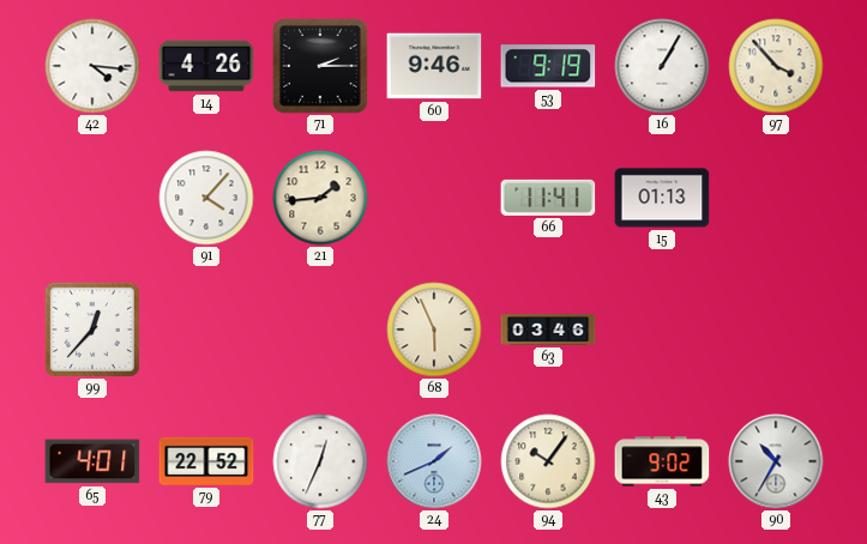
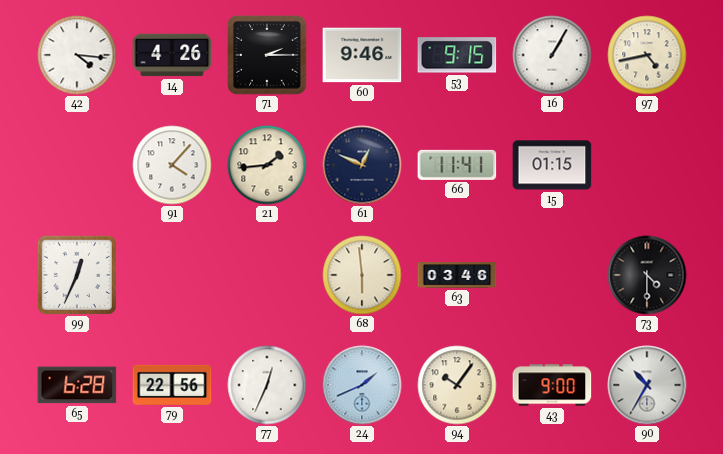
53: 9:19 -> 9:15 (457, 55)
97: 3:53 -> 4:43 (647, 55)
61: none -> 12:49 (362, 165)
15: 01:13 -> 01:15 (552, 165)
99: 12:37 -> 12:34 (77, 275)
68: 5:56 -> 5:59 (362, 275)
73: none -> 4:30 (647, 275)
65: 4:01 -> 6:28 (77, 385)
79: 22:52 -> 22:56 (172, 385)
43: 9:02 -> 9:00 (552, 385)
